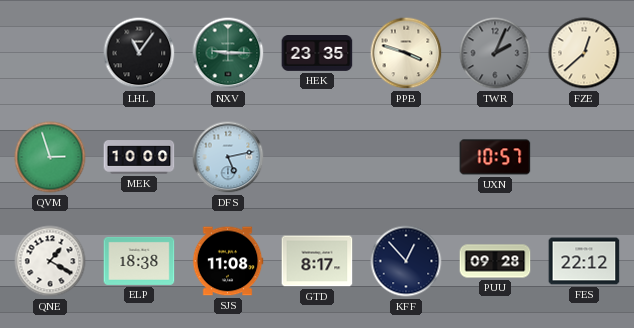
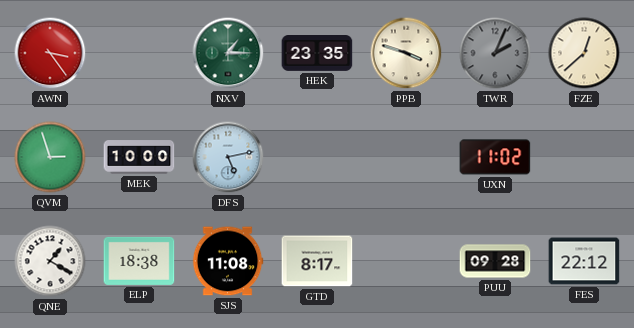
AWN: none -> 3:24 (50, 53)
LHL: 11:06 -> none (139, 53)
NXV: 9:15 -> 1:15 (228, 53)
UXN: 10:57 -> 11:02 (495, 157)
KFF: 12:53 -> none (406, 261)
